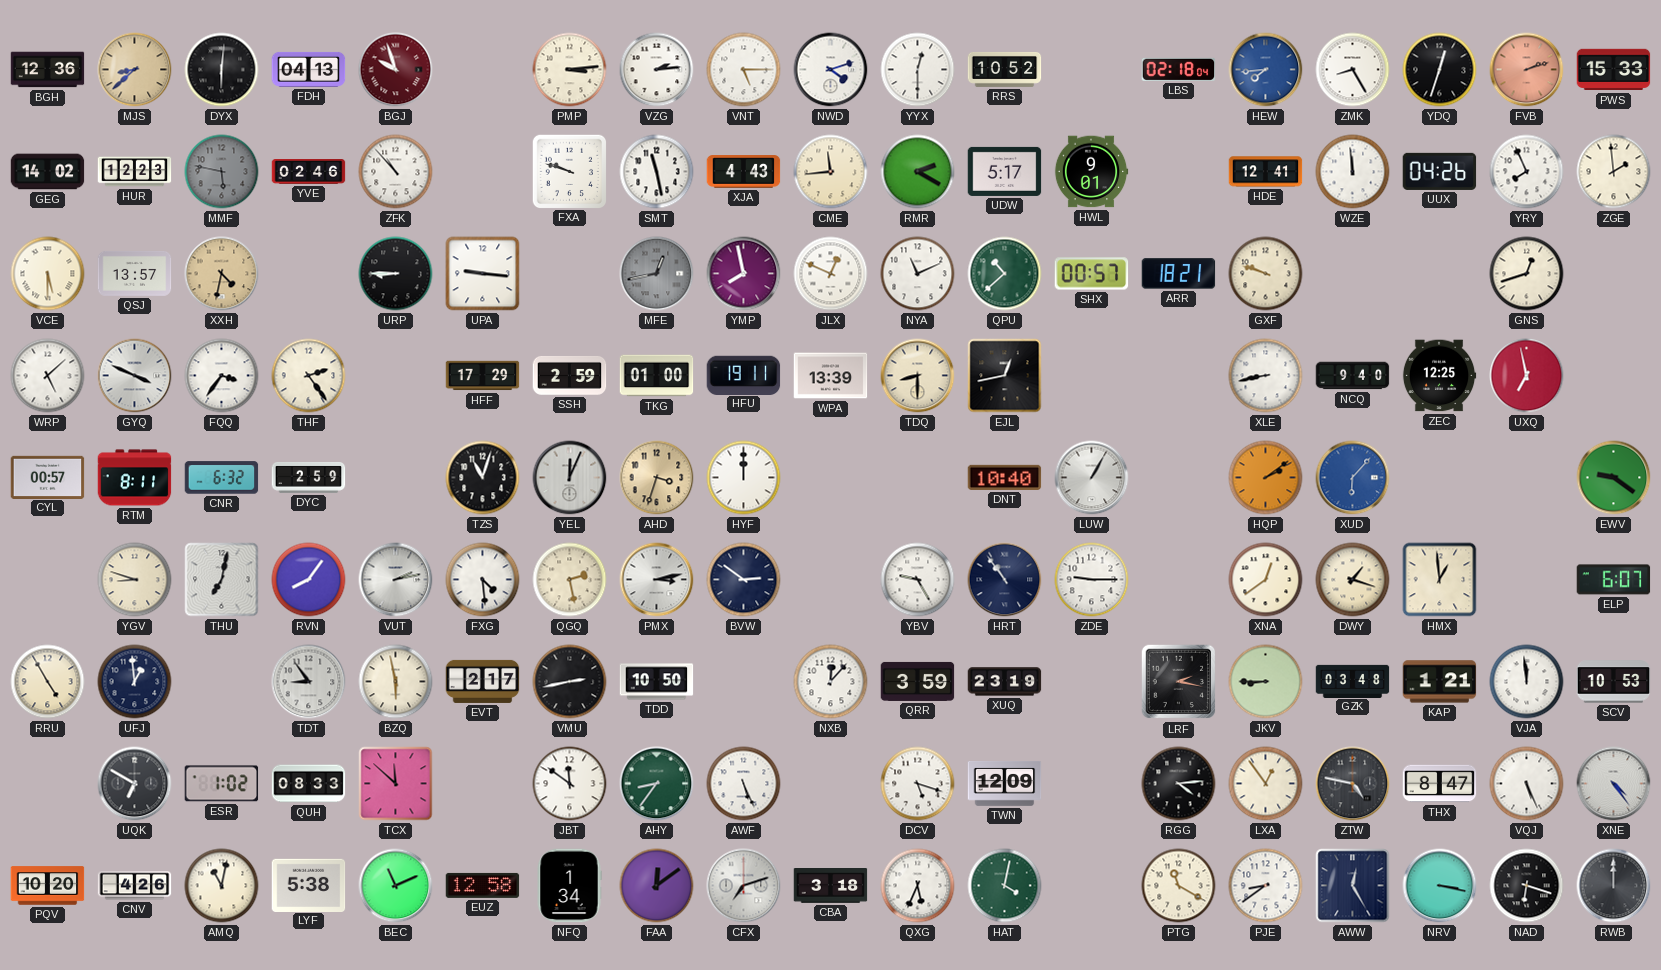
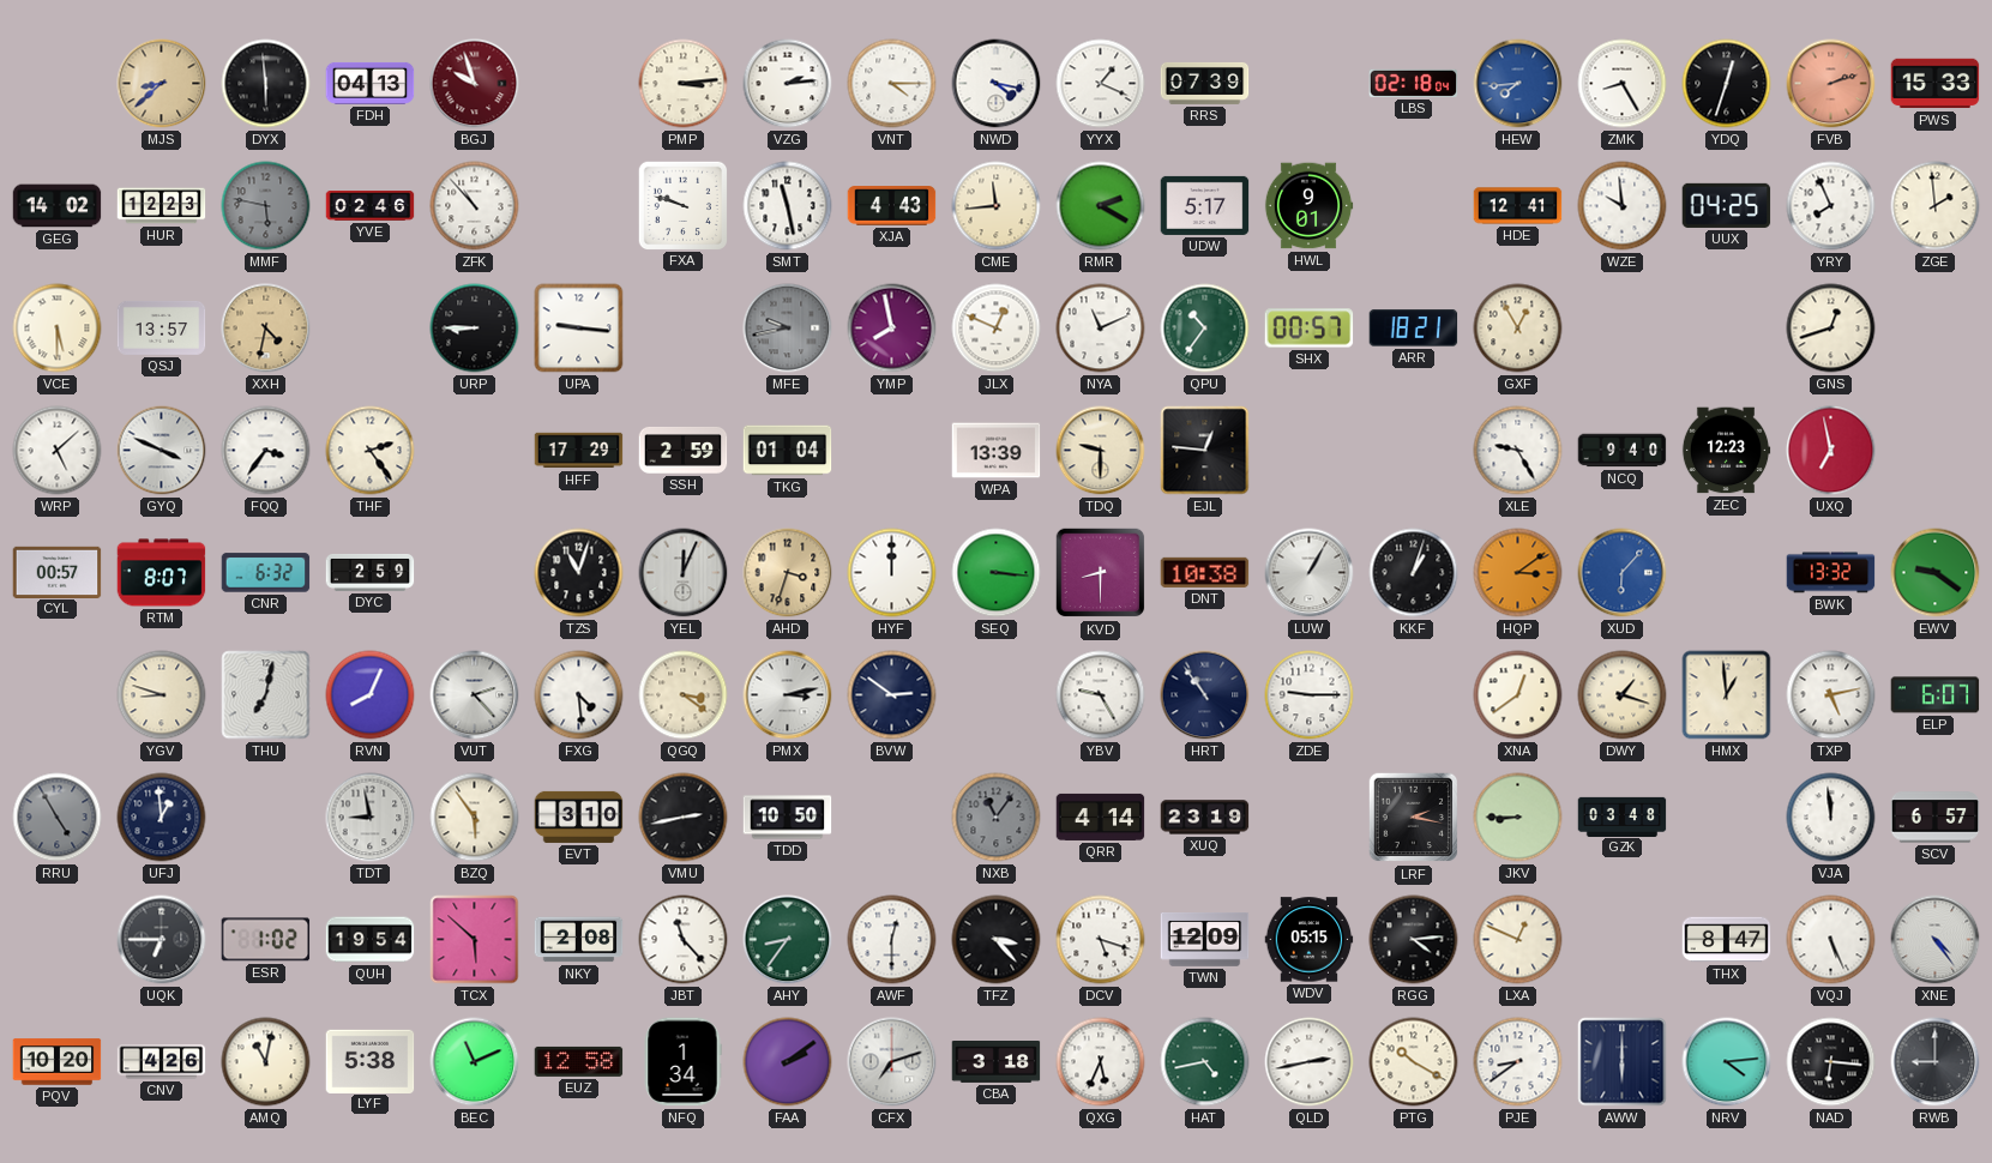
BGH: 12:36 -> none (48, 70)
DYX: 6:01 -> 5:59 (266, 84)
VNT: 5:15 -> 4:15 (892, 84)
NWD: 4:12 -> 4:17 (997, 84)
YYX: 12:30 -> 1:19 (1101, 84)
RRS: 10:52 -> 07:39 (1205, 83)
WZE: 11:59 -> 9:59 (1623, 206)
UUX: 04:26 -> 04:25 (1727, 205)
MFE: 12:43 -> 9:43 (788, 329)
QPU: 10:38 -> 10:36 (1205, 329)
GXF: 9:48 -> 12:55 (1518, 329)
TKG: 01:00 -> 01:04 (788, 451)
HFU: 19:11 -> none (744, 375)
TDQ: 8:30 -> 9:30 (1101, 451)
EJL: 12:43 -> 12:46 (1205, 451)
XLE: 8:43 -> 9:25 (1518, 451)
ZEC: 12:25 -> 12:23 (1726, 451)
RTM: 8:11 -> 8:07 (162, 573)
SEQ: none -> 3:16 (997, 573)
KVD: none -> 8:30 (1101, 573)
DNT: 10:40 -> 10:38 (1205, 572)
KKF: none -> 1:03 (1414, 573)
HQP: 2:09 -> 3:09 (1518, 573)
BWK: none -> 13:32 (1831, 573)
RVN: 8:06 -> 8:04 (371, 695)
VUT: 2:13 -> 2:23 (475, 695)
QGQ: 2:28 -> 3:21 (684, 695)
TXP: none -> 5:13 (1831, 695)
RRU dial: cream -> grey (58, 818)
TDT: 8:54 -> 8:58 (371, 818)
BZQ: 5:58 -> 5:54 (475, 818)
EVT: 2:17 -> 3:10 (579, 816)
NXB: 12:07 -> 11:06 (997, 818)
NXB dial: white -> grey (997, 818)
QRR: 3:59 -> 4:14 (1101, 816)
KAP: 1:21 -> none (1440, 682)
SCV: 10:53 -> 6:57 (1936, 818)
UQK: 6:50 -> 6:45 (162, 940)
QUH: 08:33 -> 19:54 (371, 940)
TCX: 11:52 -> 5:52 (475, 940)
NKY: none -> 2:08 (579, 940)
JBT: 11:51 -> 11:23 (684, 940)
AWF: 5:26 -> 12:30 (892, 940)
TFZ: none -> 3:23 (997, 940)
WDV: none -> 05:15 (1310, 940)
LXA: 12:54 -> 12:49 (1518, 940)
ZTW: 4:47 -> none (1353, 784)
FAA: 12:09 -> 2:09 (788, 1062)
HAT: 4:02 -> 4:43 (1205, 1062)
QLD: none -> 2:43 (1310, 1062)
PTG: 11:20 -> 10:20 (1414, 1062)
AWW: 12:25 -> 6:00 (1623, 1062)
NRV: 3:17 -> 4:14 (1727, 1062)
NAD: 6:18 -> 6:16 (1831, 1062)
RWB: 12:00 -> 9:00 (1936, 1062)
